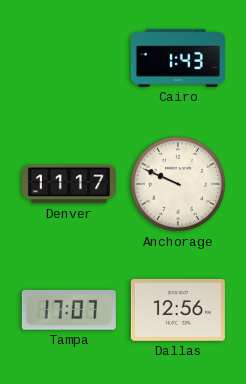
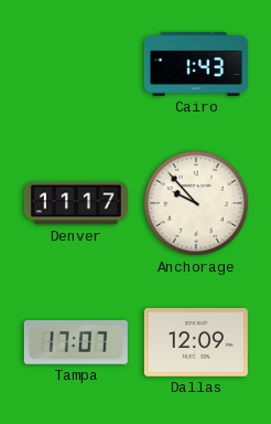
Anchorage: 9:49 -> 9:53 (196, 203)
Dallas: 12:56 -> 12:09 (196, 342)
